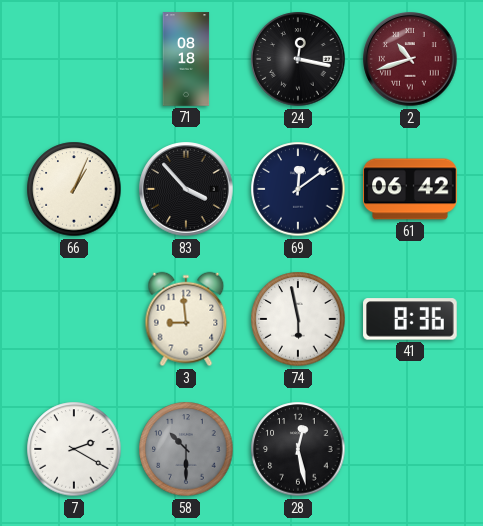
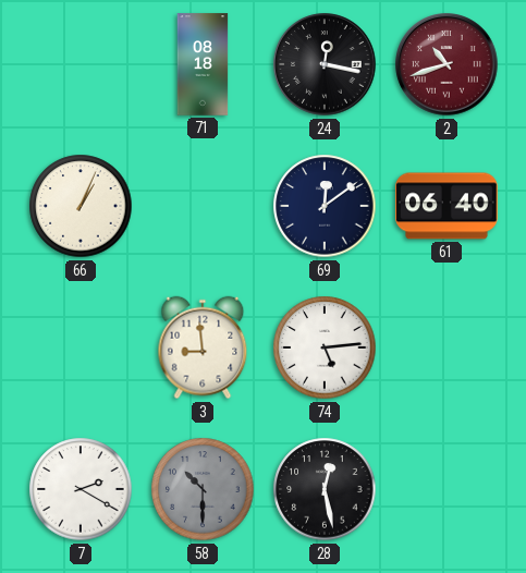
83: 3:53 -> none (186, 189)
61: 06:42 -> 06:40 (447, 206)
74: 5:58 -> 5:14 (325, 348)
41: 8:36 -> none (410, 319)
